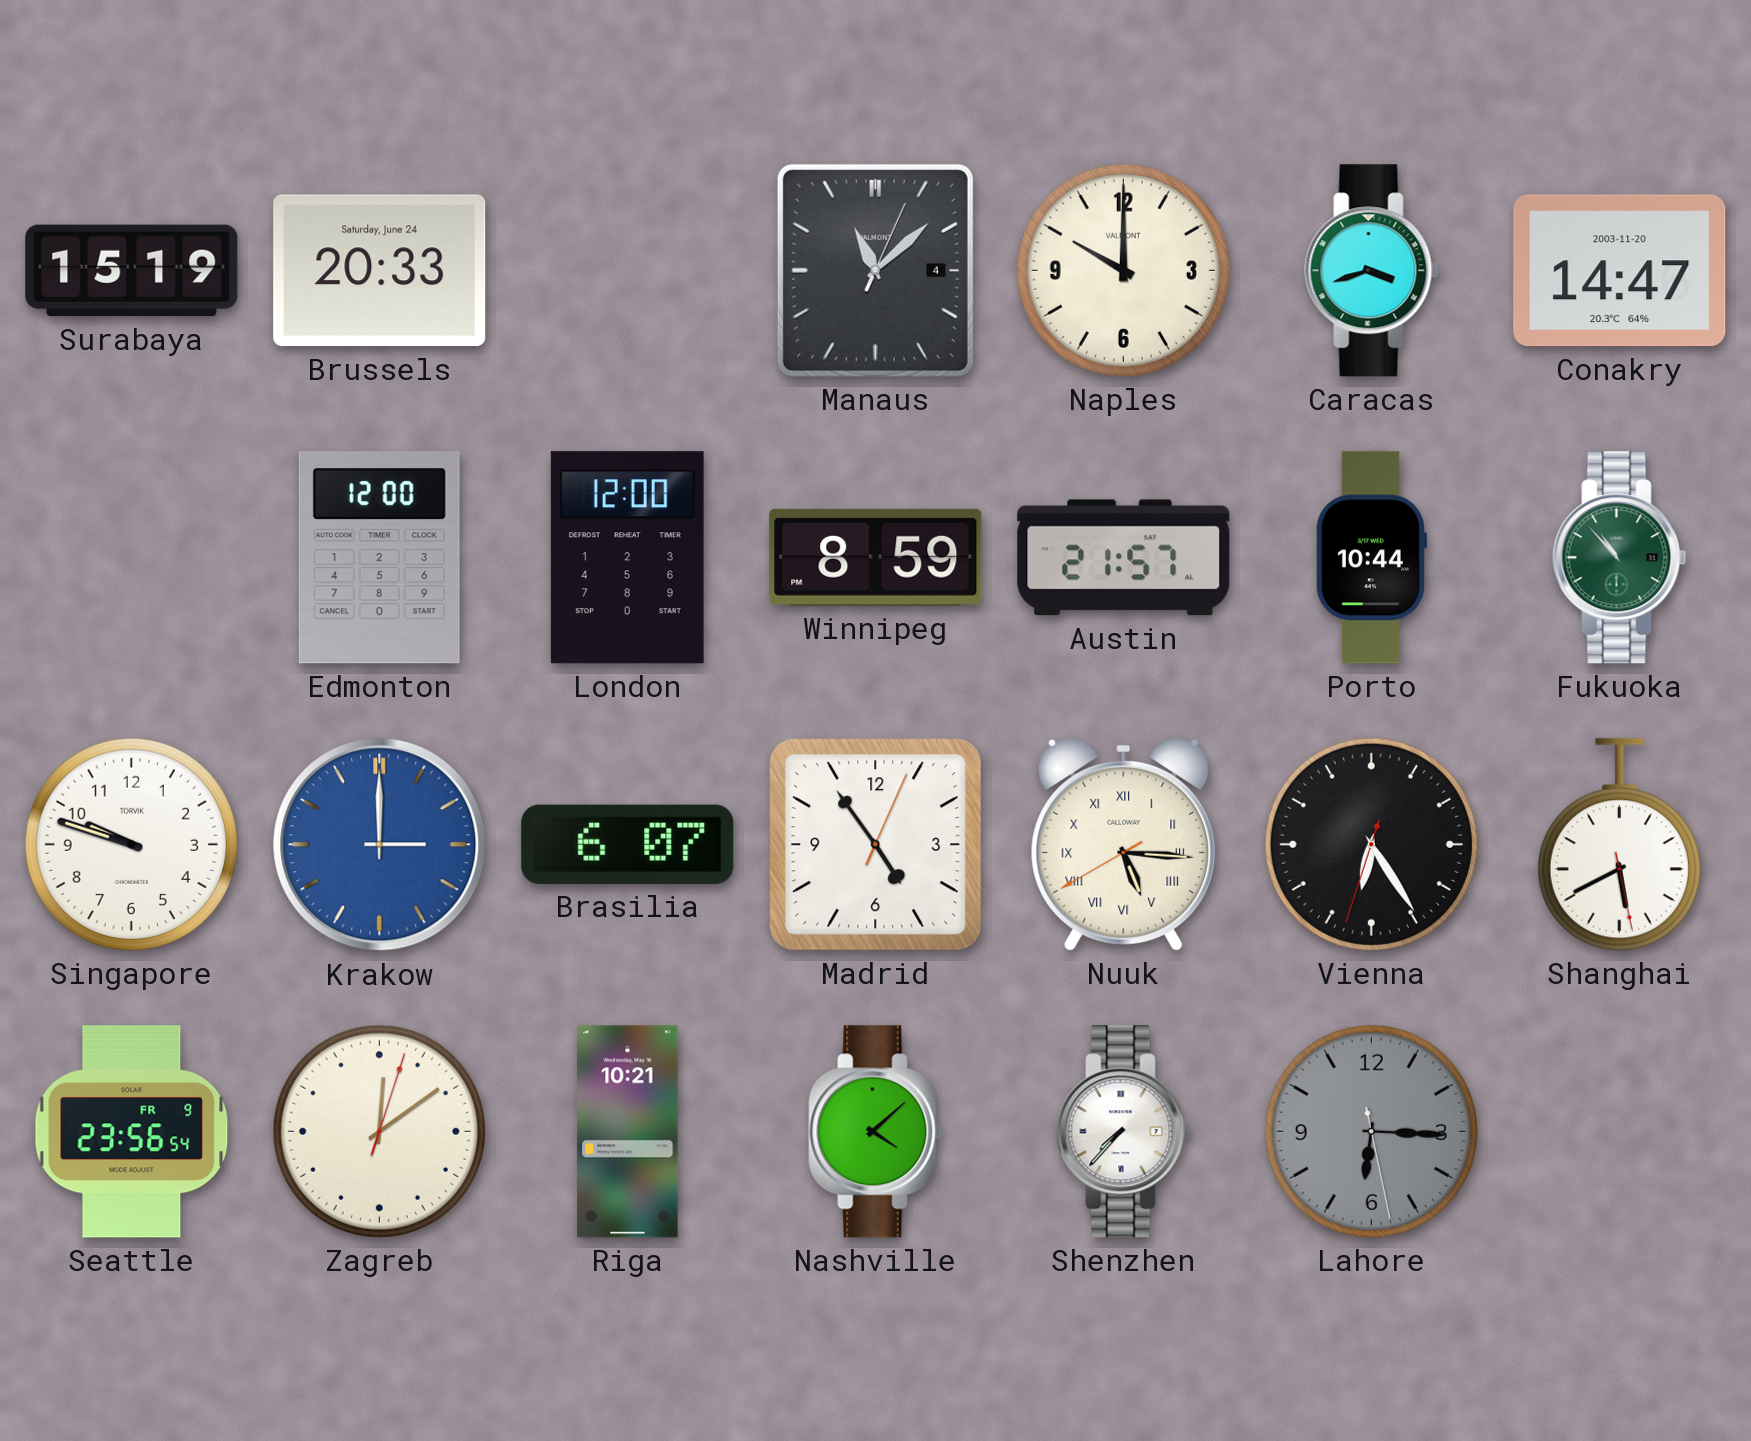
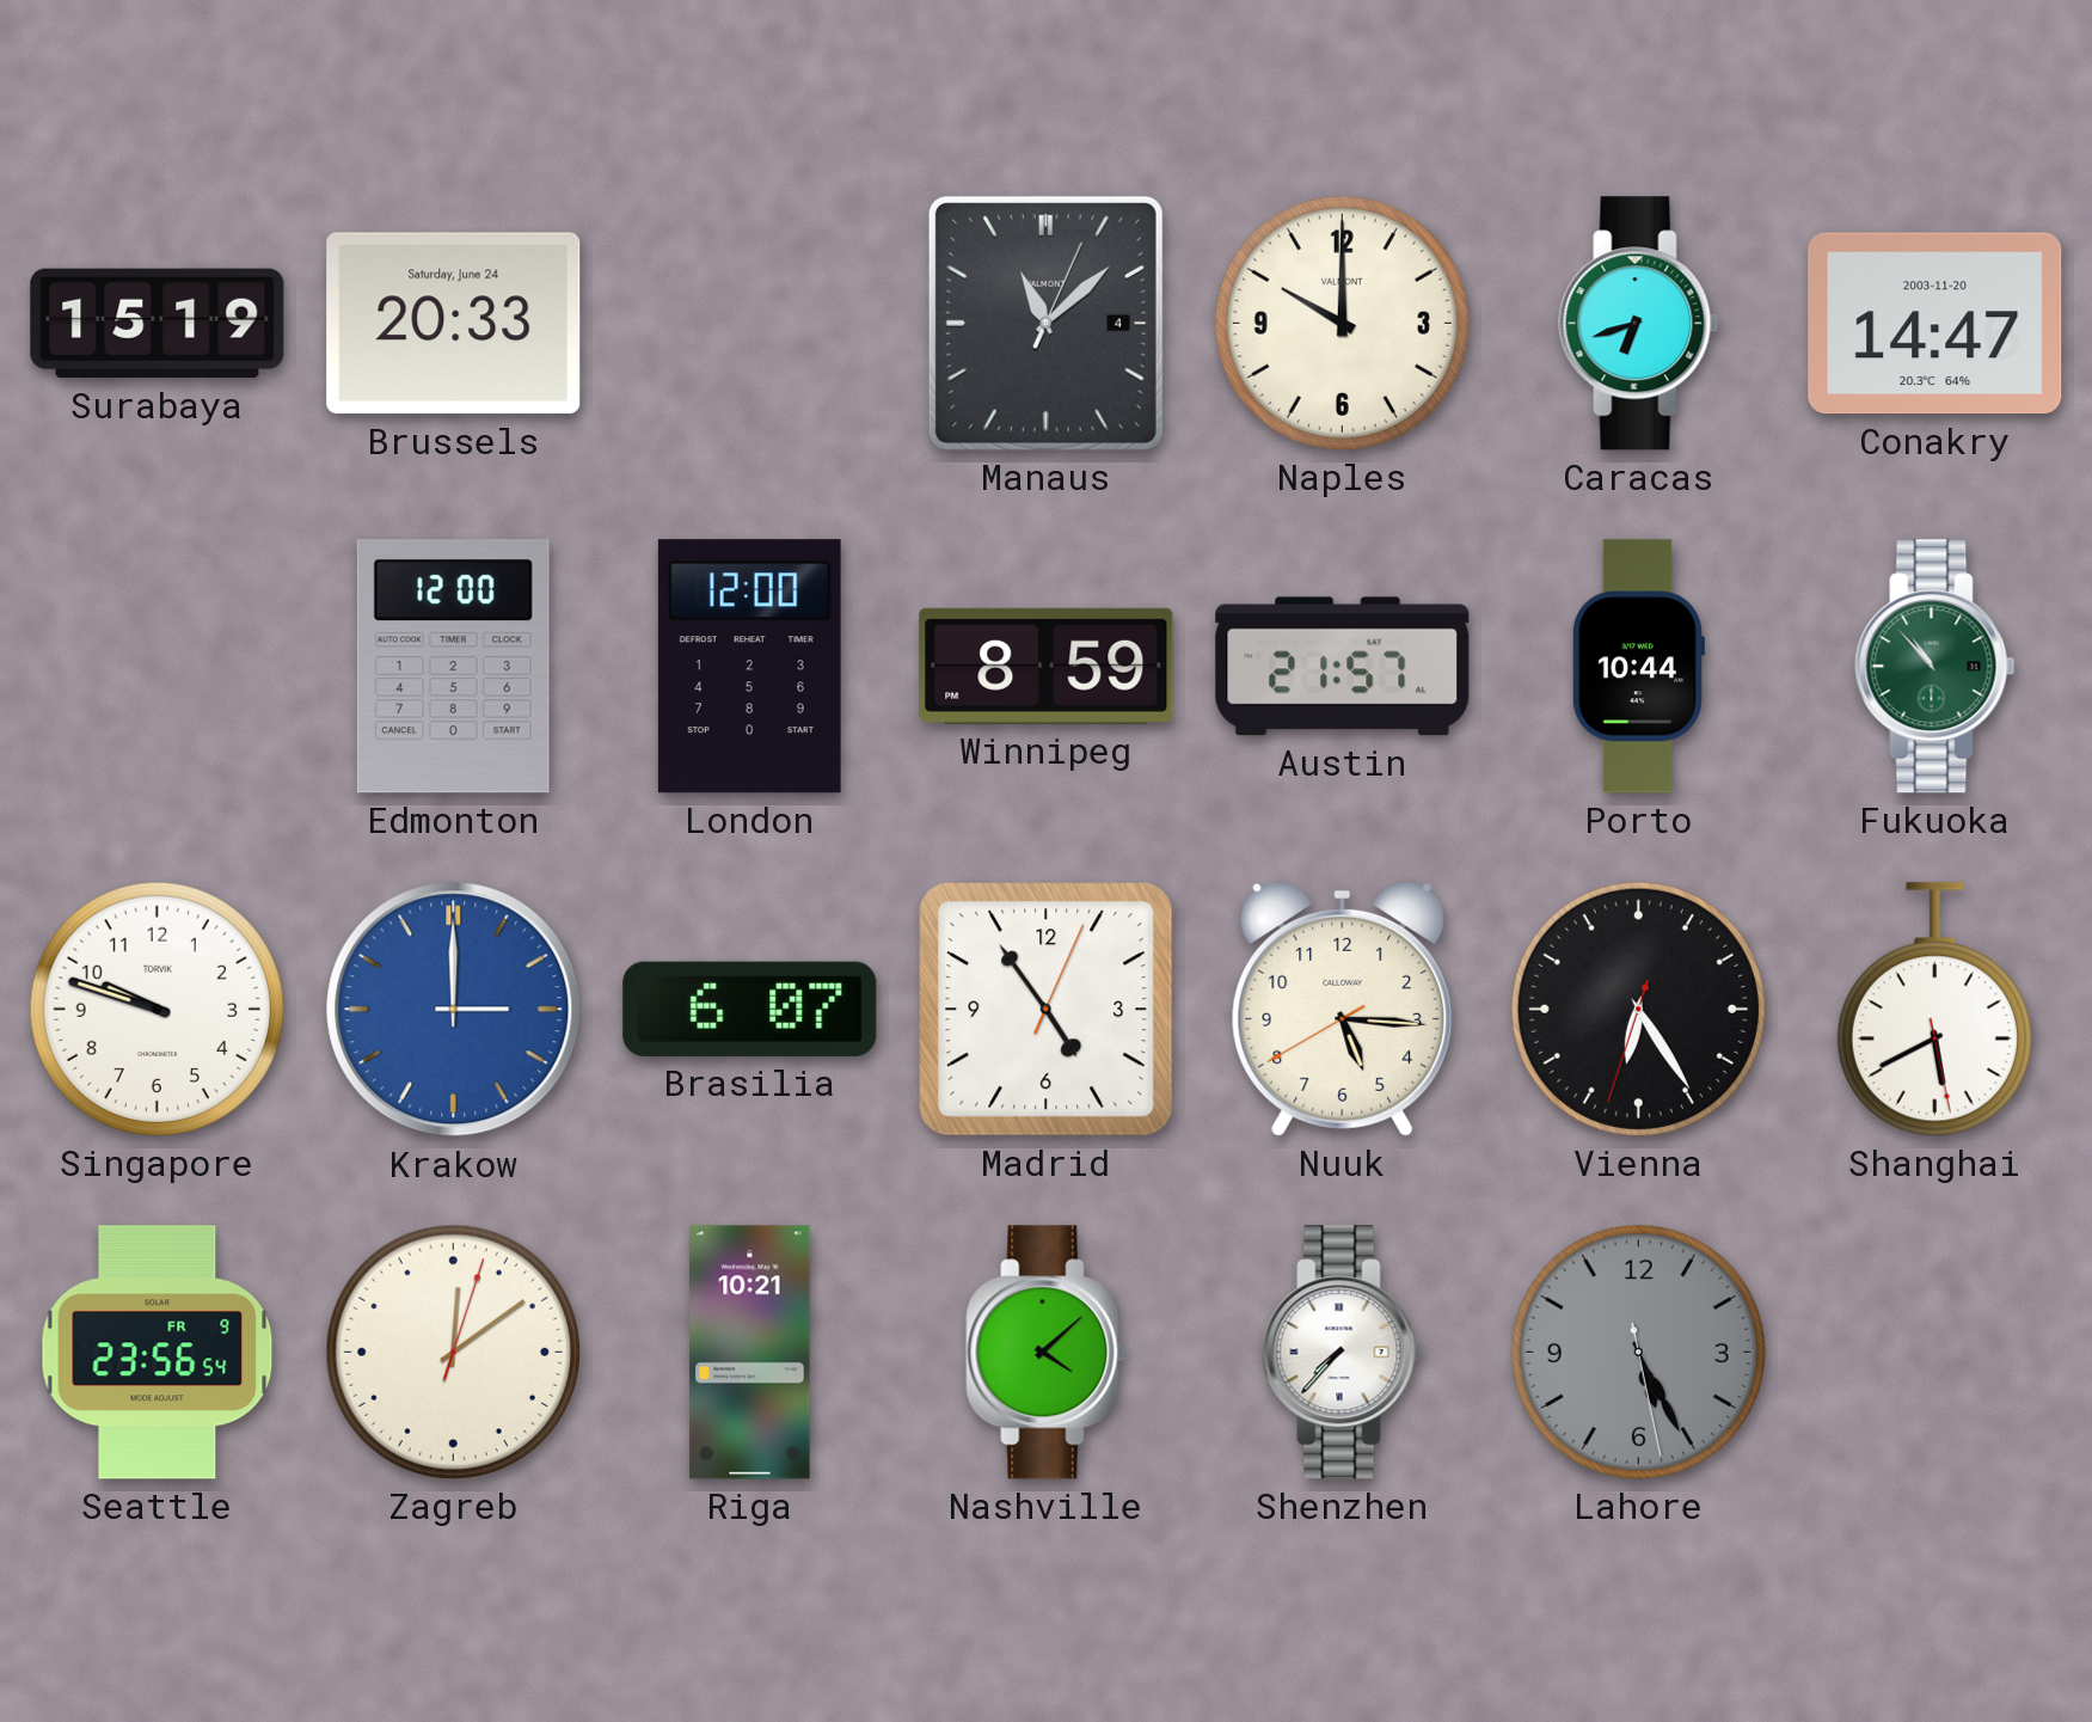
Caracas: 3:42 -> 6:42 (1639, 324)
Nuuk numerals: Roman -> Arabic (1343, 1009)
Lahore: 6:15 -> 5:25 (1638, 1352)
